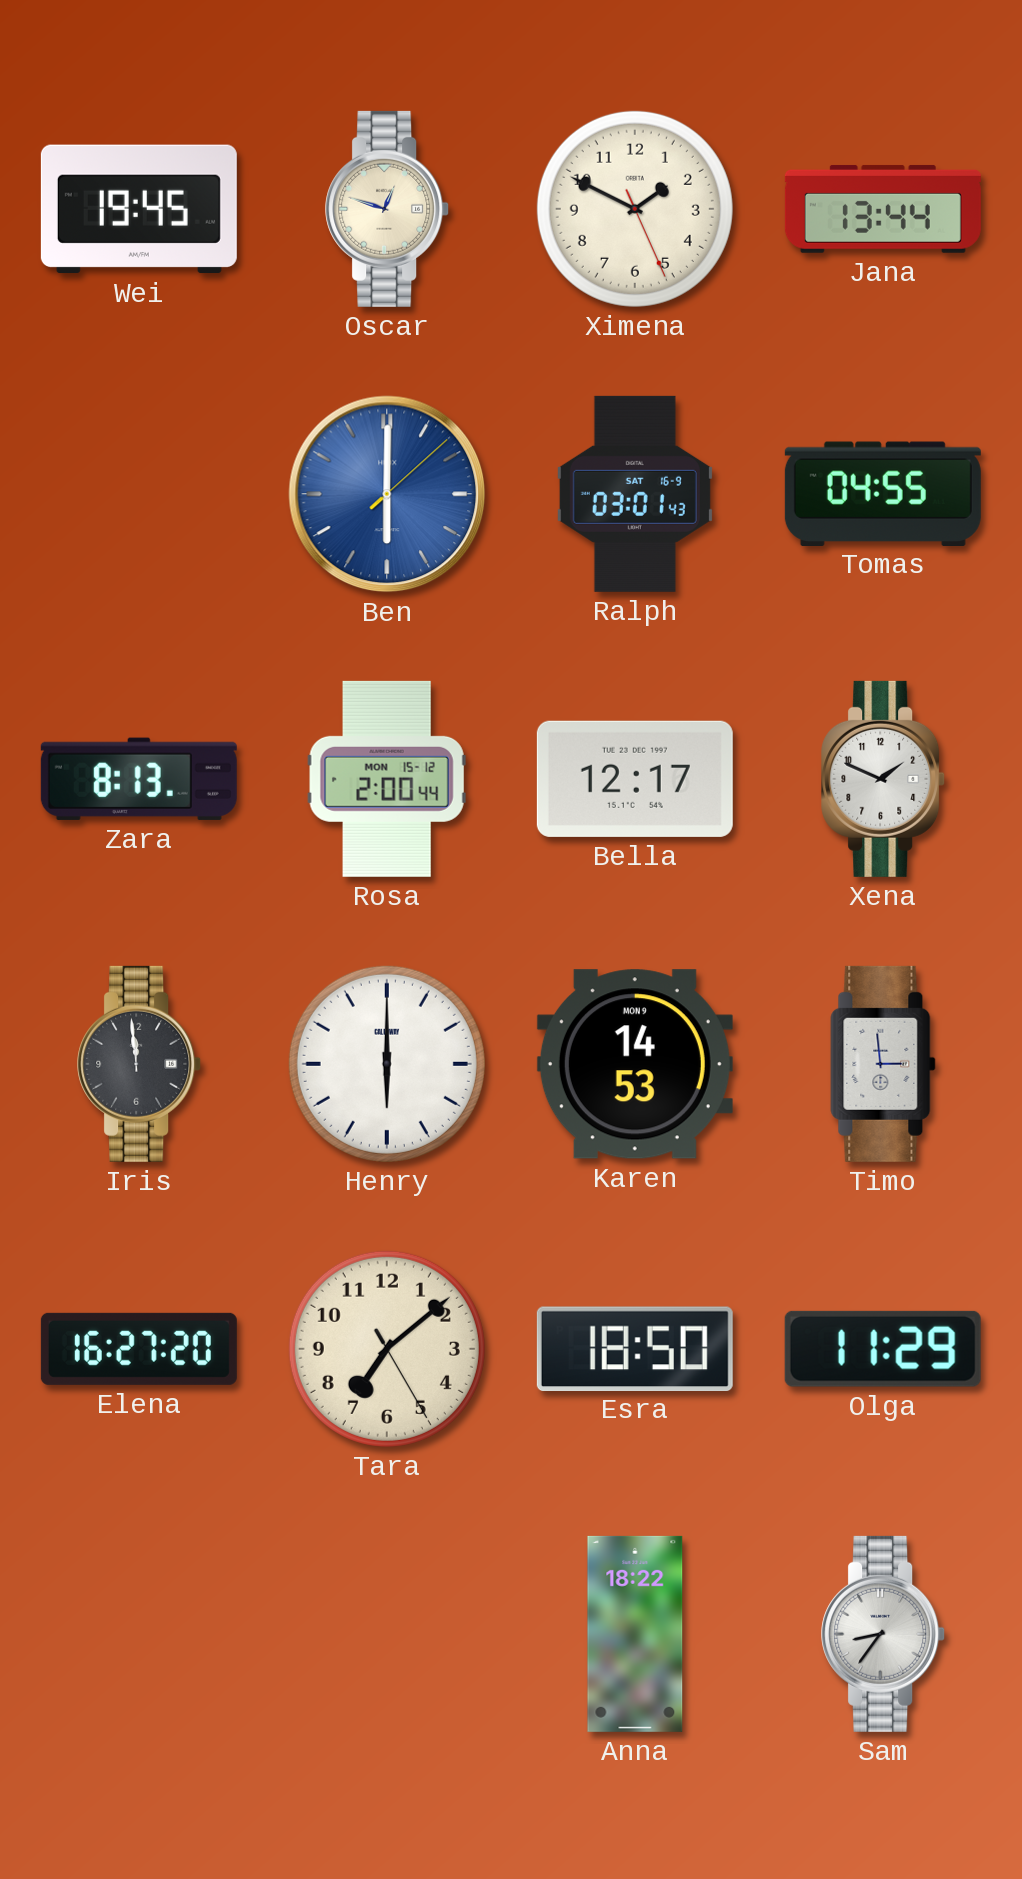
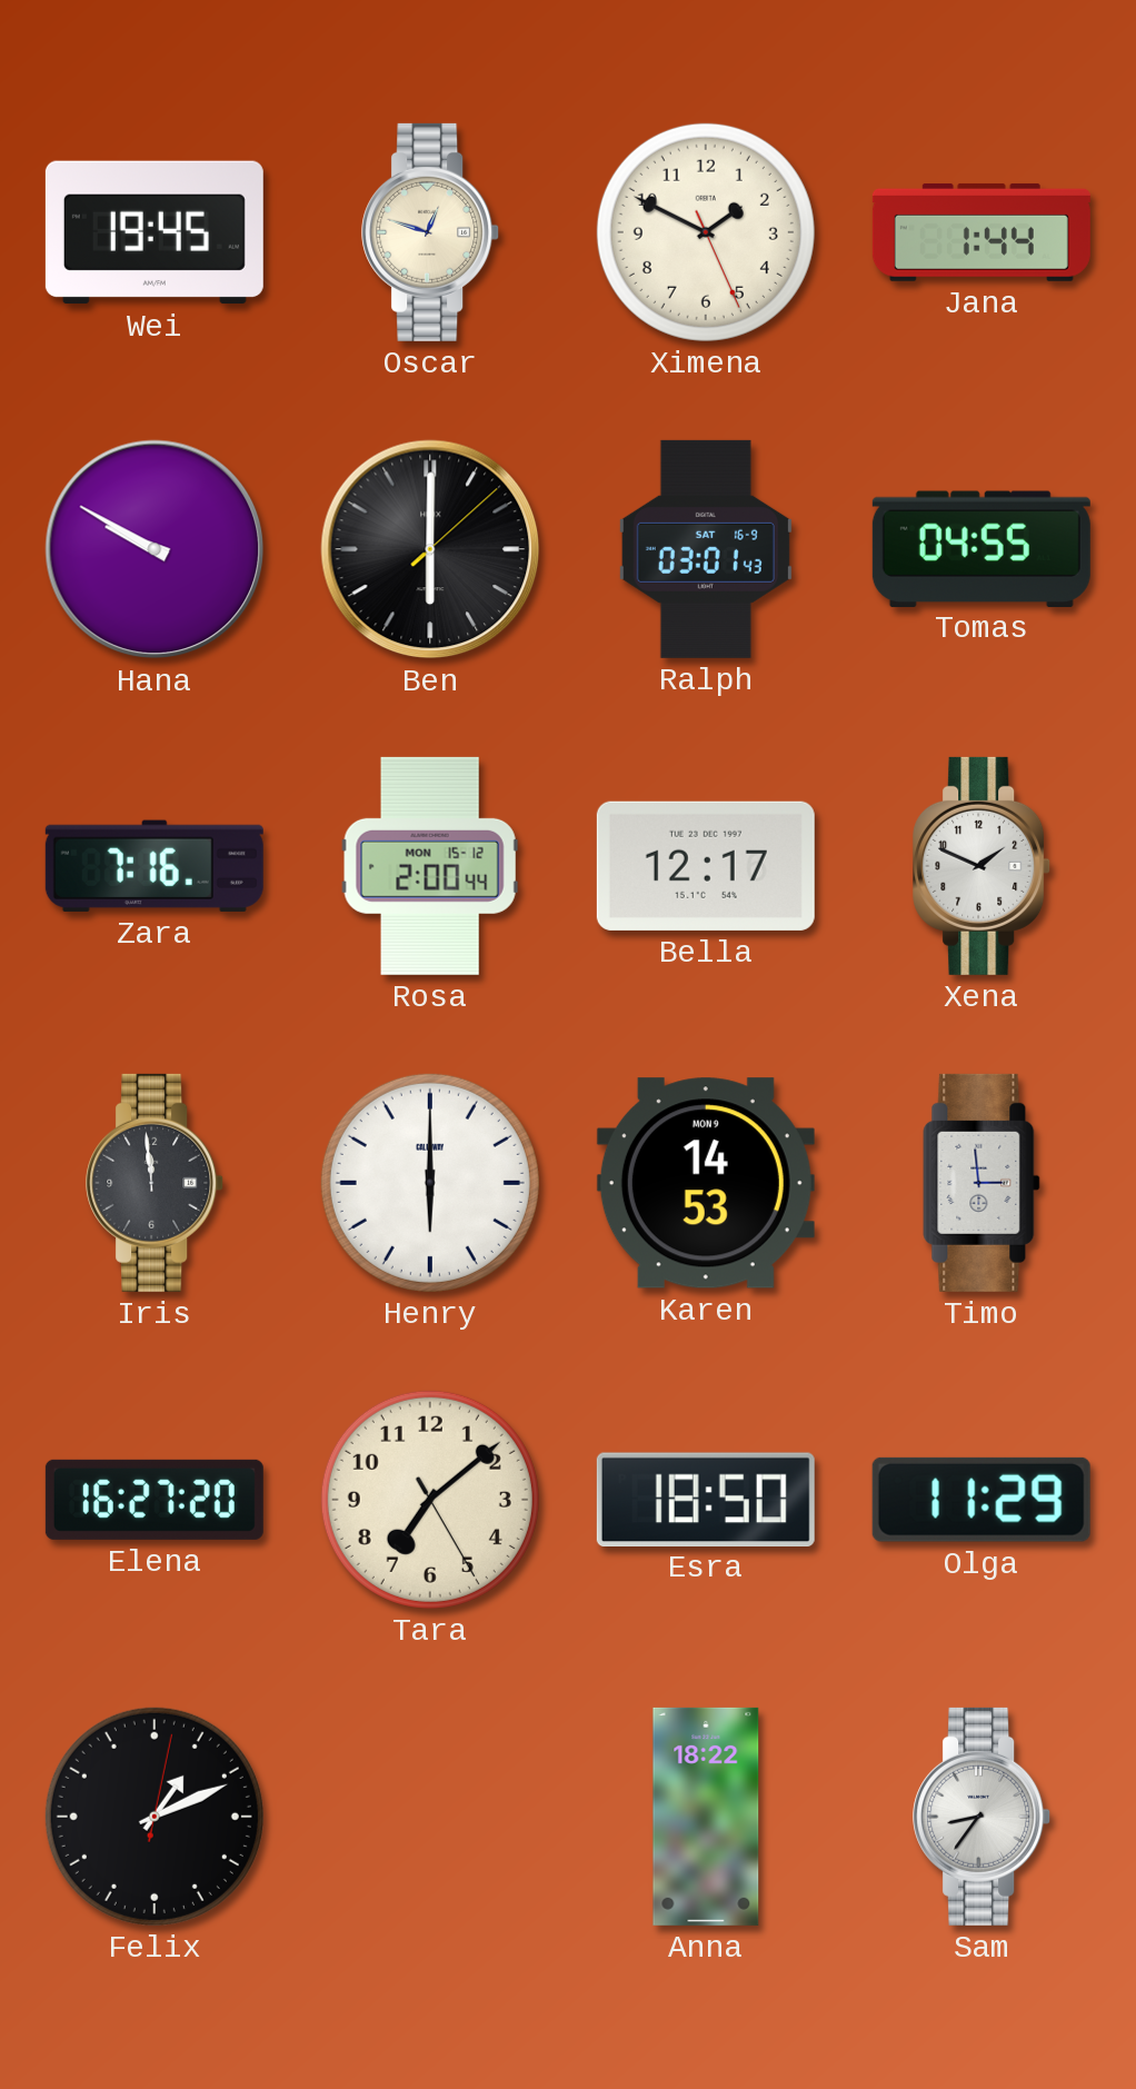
Jana: 13:44 -> 1:44 (981, 232)
Hana: none -> 9:50 (155, 549)
Ben dial: blue -> black (430, 549)
Zara: 8:13 -> 7:16 (155, 866)
Felix: none -> 1:11 (155, 1817)
